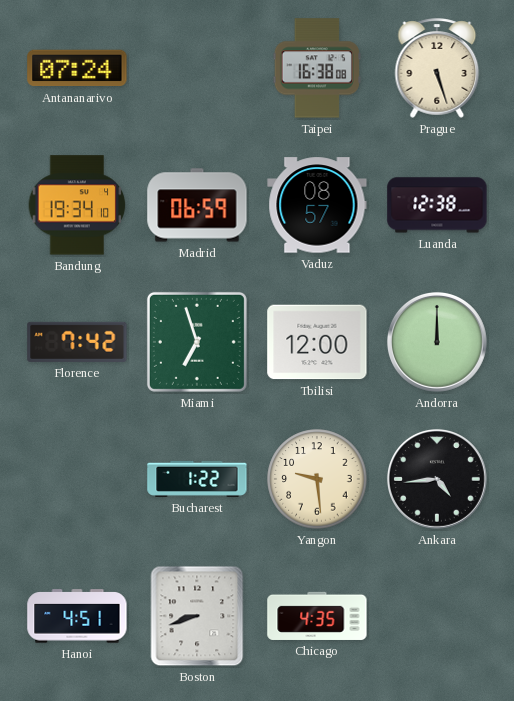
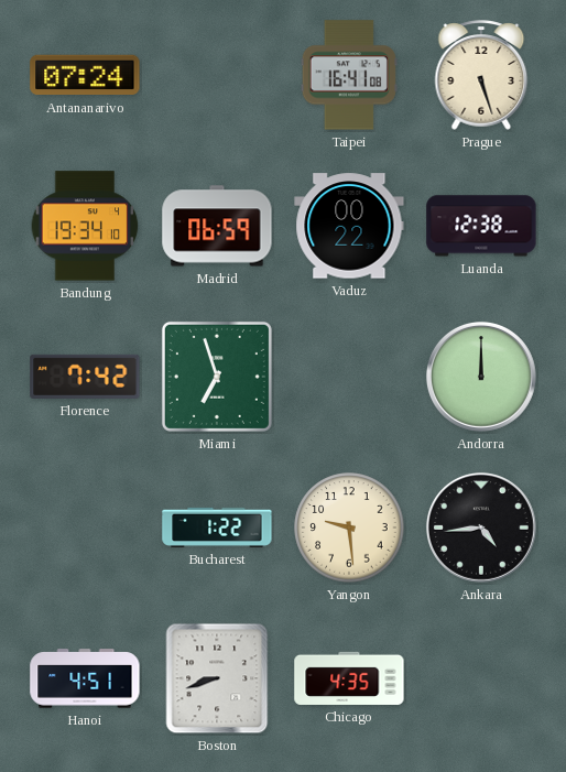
Taipei: 16:38 -> 16:41 (349, 75)
Vaduz: 08:57 -> 00:22 (349, 226)
Tbilisi: 12:00 -> none (317, 342)
